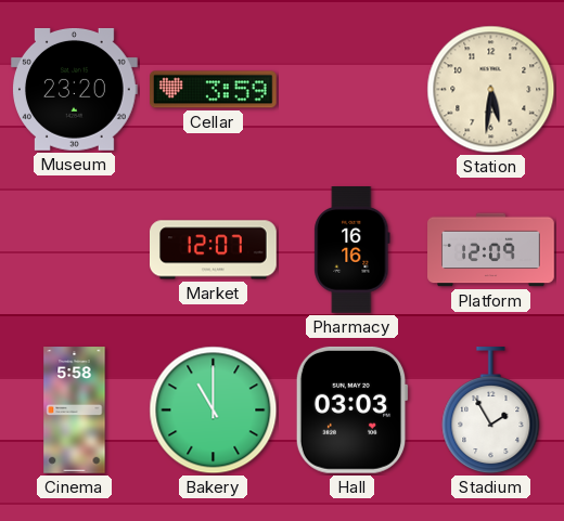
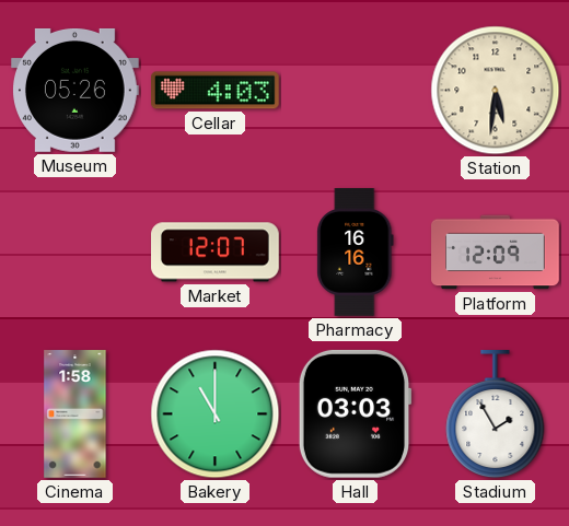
Museum: 23:20 -> 05:26 (76, 91)
Cellar: 3:59 -> 4:03 (216, 91)
Cinema: 5:58 -> 1:58 (76, 414)
